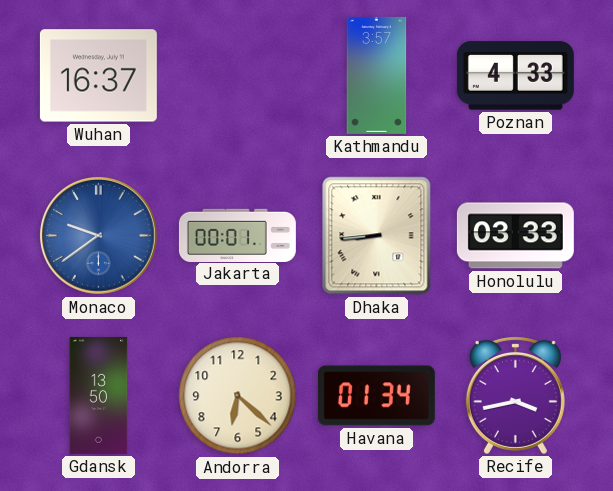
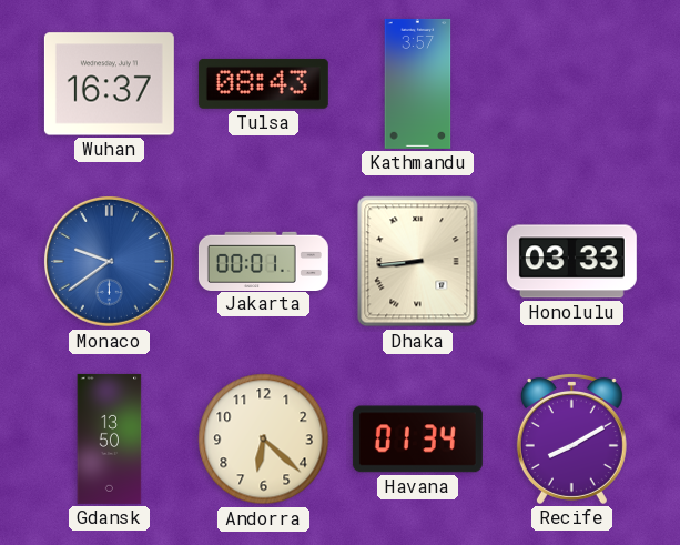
Tulsa: none -> 08:43 (263, 83)
Poznan: 4:33 -> none (515, 76)
Recife: 3:43 -> 8:10 (571, 440)
